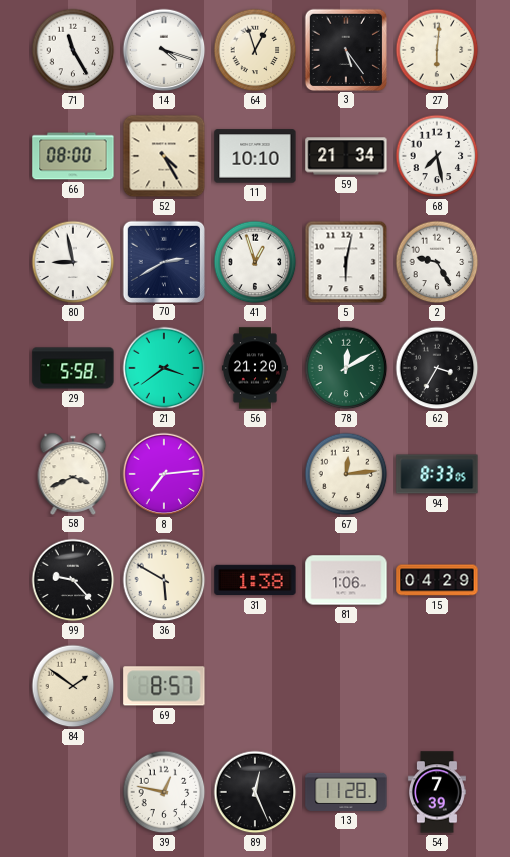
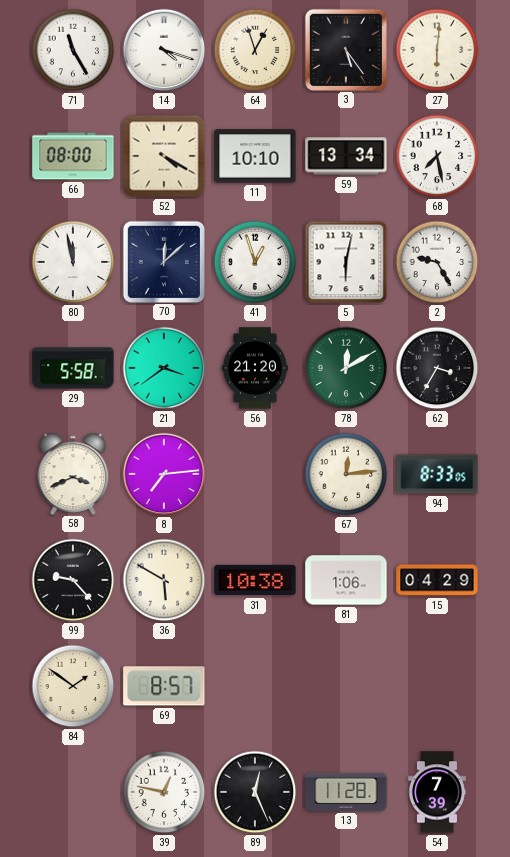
52: 4:25 -> 4:20 (164, 156)
59: 21:34 -> 13:34 (346, 156)
80: 8:58 -> 11:58 (73, 262)
70: 2:40 -> 12:08 (163, 261)
31: 1:38 -> 10:38 (255, 580)
